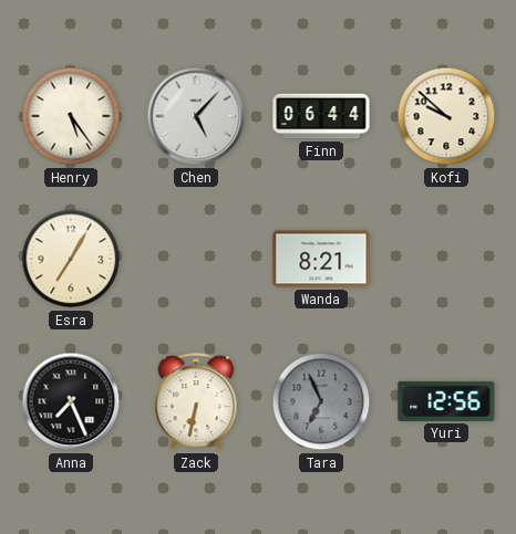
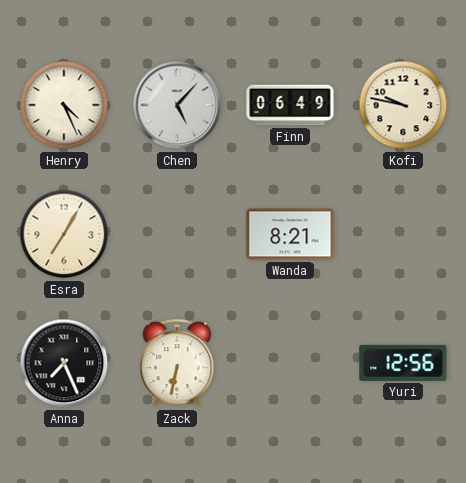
Henry: 5:24 -> 4:26 (64, 105)
Finn: 06:44 -> 06:49 (290, 105)
Kofi: 9:52 -> 9:47 (403, 105)
Tara: 6:56 -> none (321, 401)
